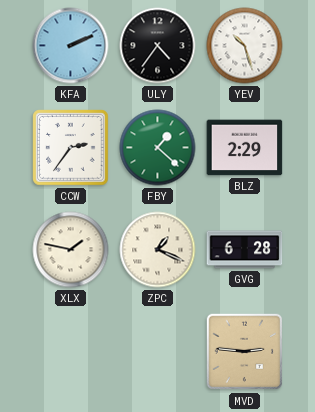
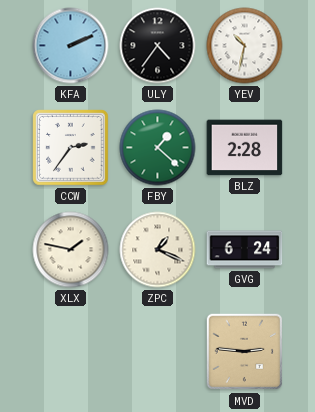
YEV: 10:27 -> 10:32 (245, 46)
BLZ: 2:29 -> 2:28 (245, 148)
GVG: 6:28 -> 6:24 (245, 250)
